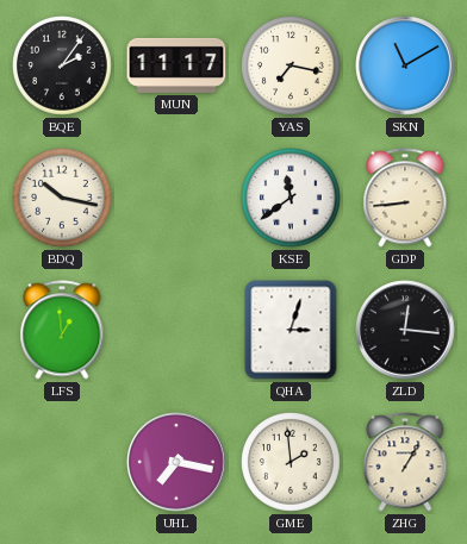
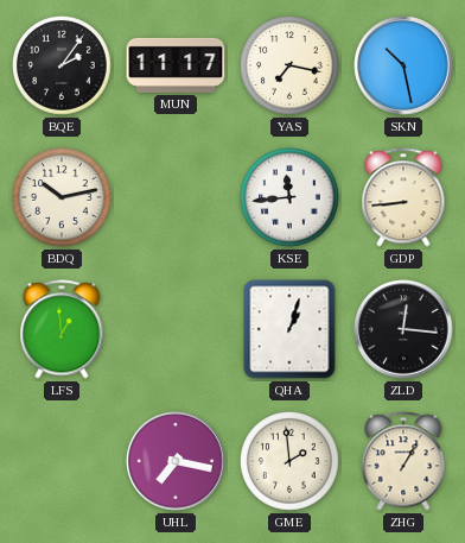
SKN: 11:10 -> 10:28 (403, 65)
BDQ: 10:17 -> 10:13 (62, 197)
KSE: 11:39 -> 11:44 (289, 197)
QHA: 3:03 -> 1:03 (289, 329)
